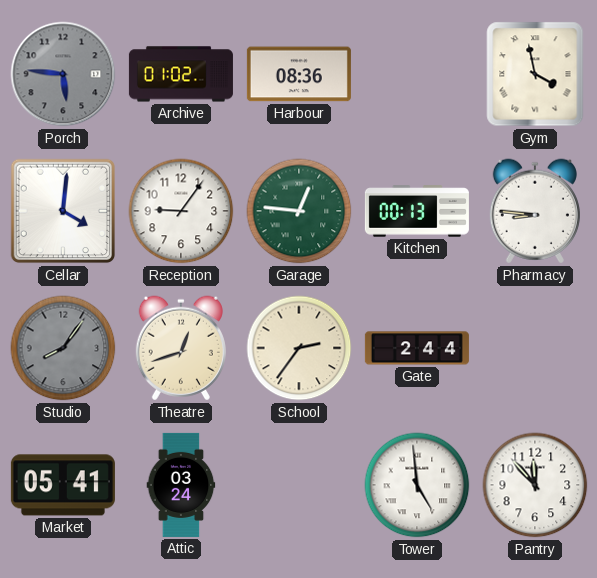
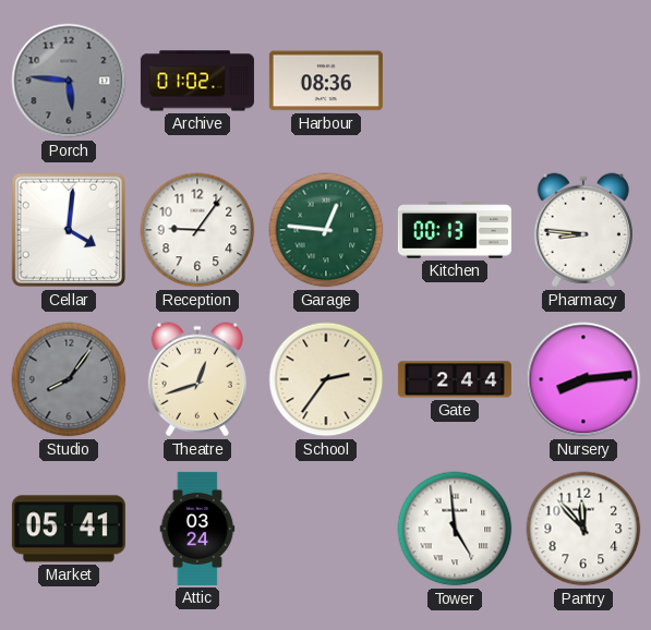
Gym: 3:58 -> none (535, 74)
Nursery: none -> 8:14 (583, 379)
